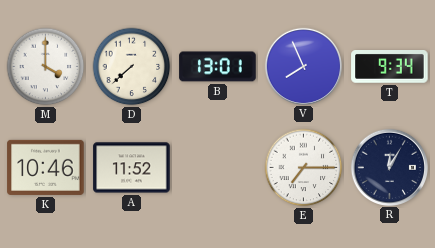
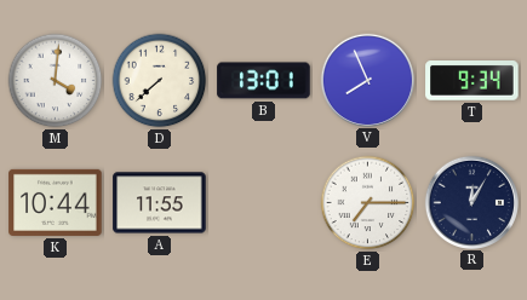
M: 4:00 -> 4:01 (56, 81)
K: 10:46 -> 10:44 (56, 202)
A: 11:52 -> 11:55 (160, 203)
